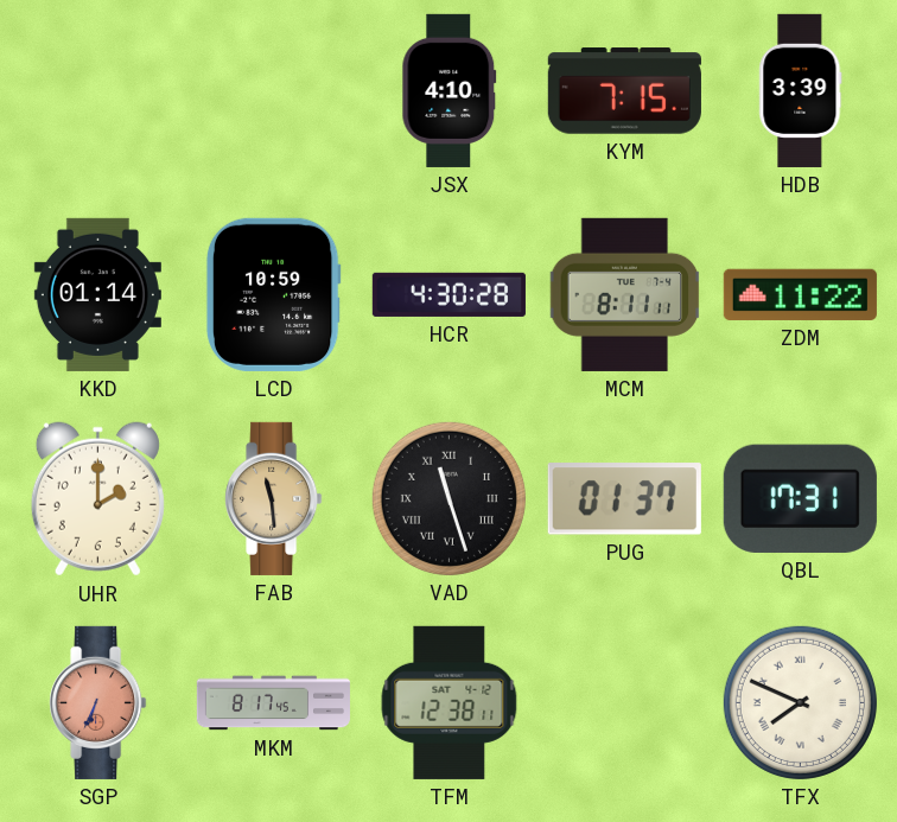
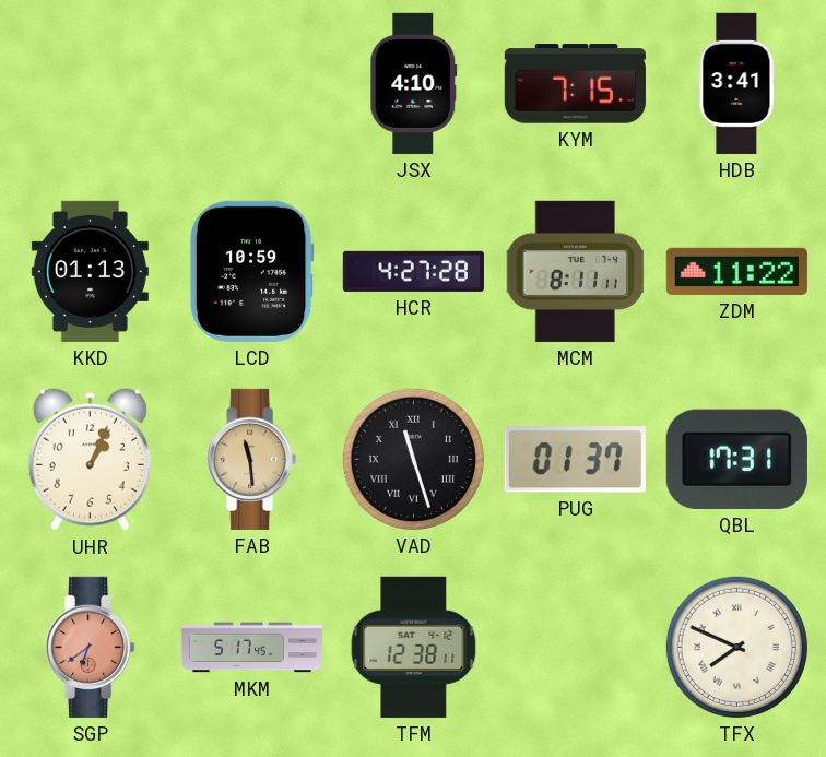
HDB: 3:39 -> 3:41 (737, 83)
KKD: 01:14 -> 01:13 (90, 271)
HCR: 4:30 -> 4:27 (413, 271)
UHR: 2:00 -> 1:04 (90, 460)
SGP: 6:34 -> 6:39 (91, 647)
MKM: 8:17 -> 5:17 (251, 648)
